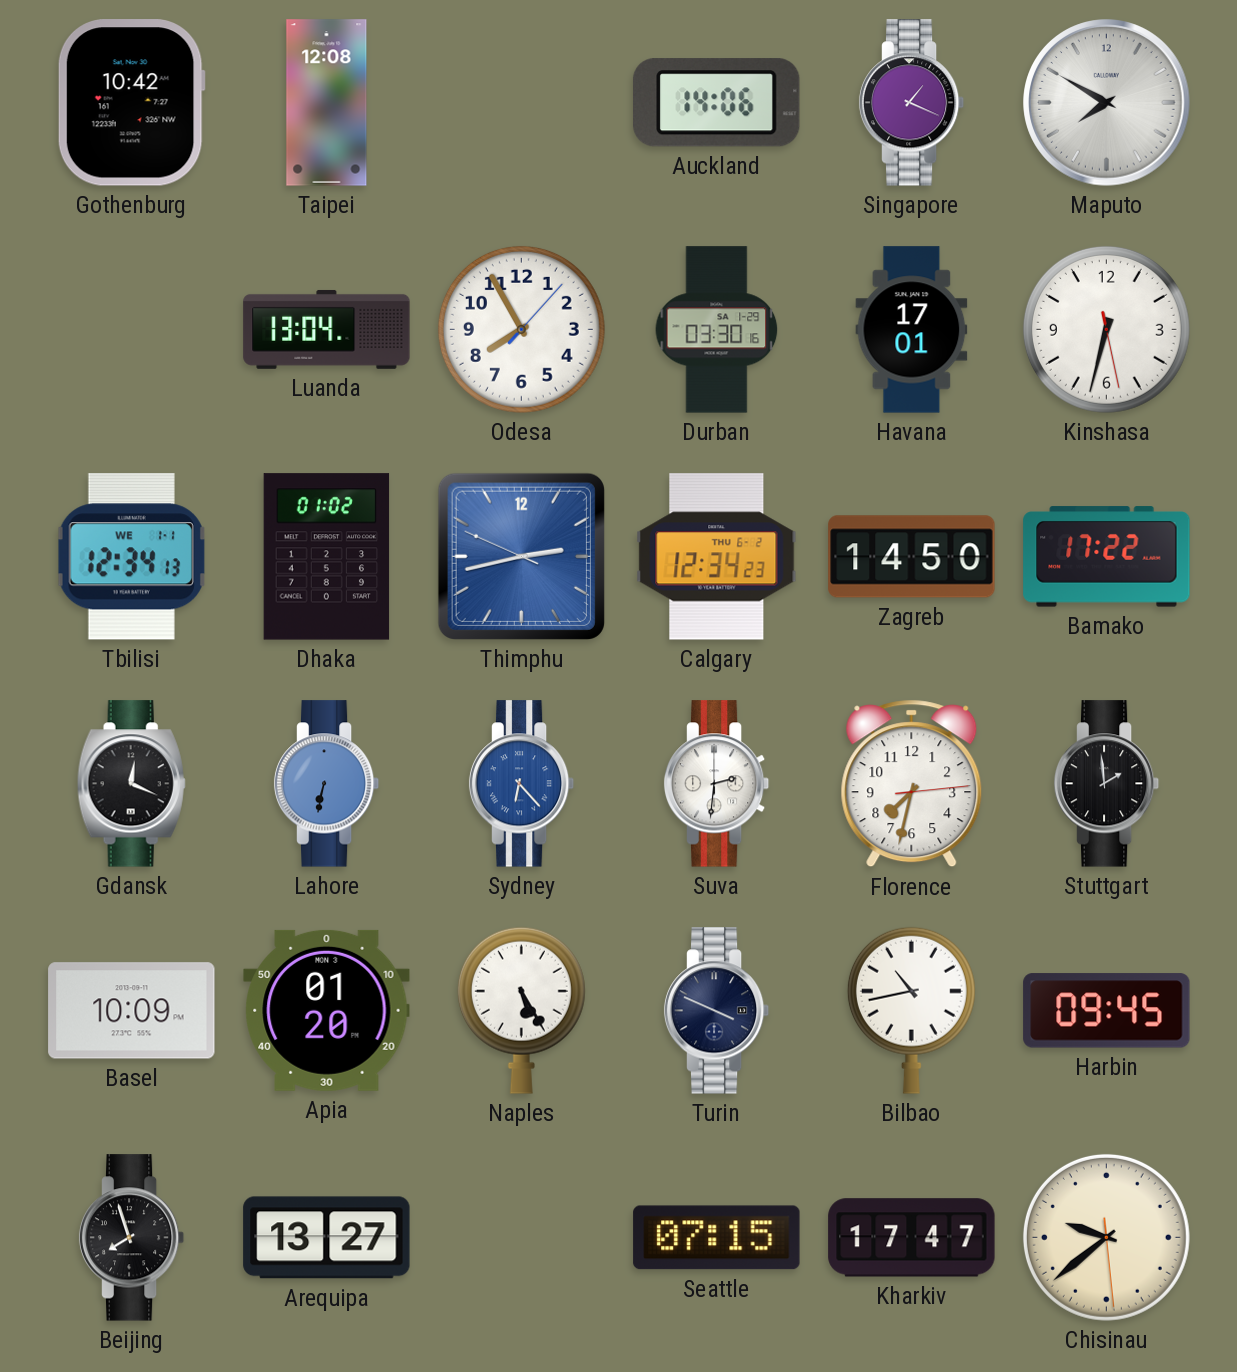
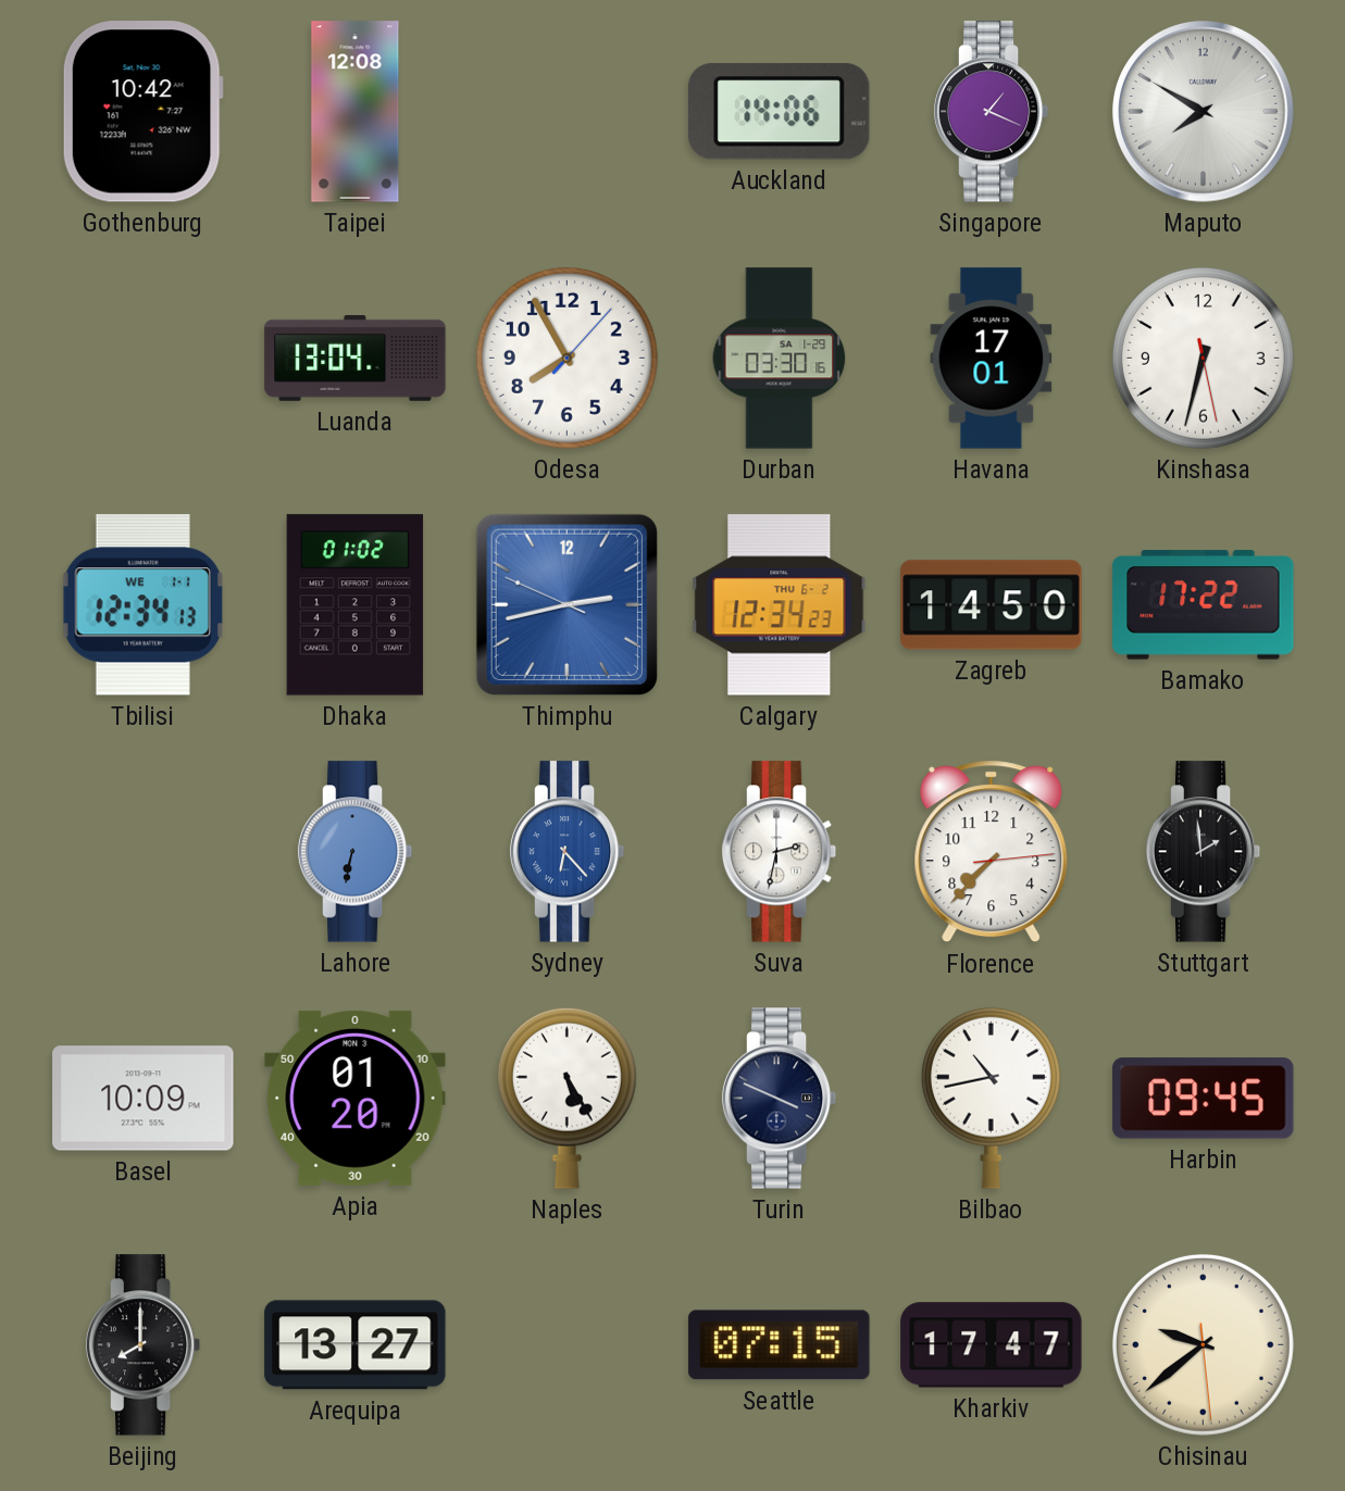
Gdansk: 12:19 -> none (131, 784)
Suva: 2:31 -> 2:32 (780, 852)
Florence: 7:32 -> 7:37 (992, 852)
Beijing: 7:57 -> 8:00 (144, 1345)
